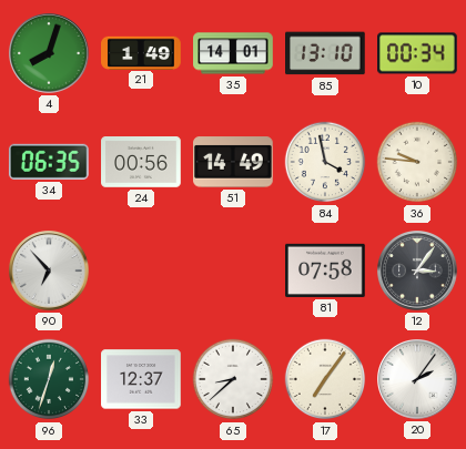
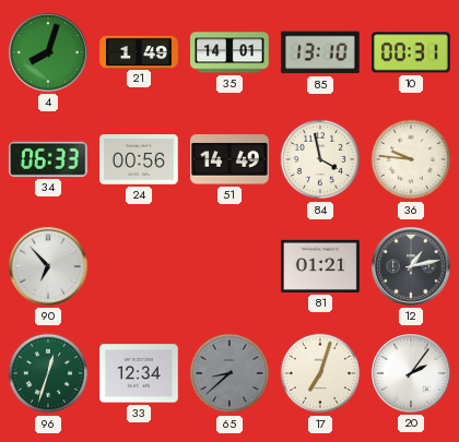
10: 00:34 -> 00:31 (412, 52)
34: 06:35 -> 06:33 (48, 159)
81: 07:58 -> 01:21 (320, 266)
12: 3:06 -> 1:13 (412, 267)
33: 12:37 -> 12:34 (139, 373)
65 dial: white -> grey (229, 373)
17: 7:06 -> 7:03 (320, 373)
